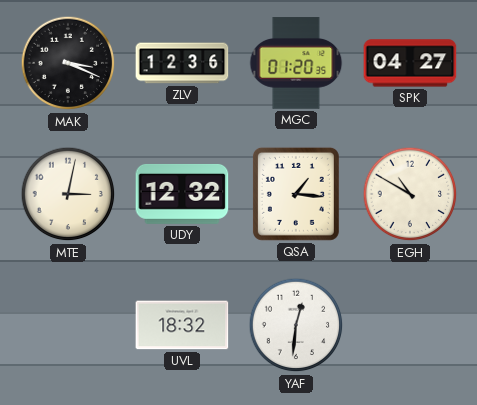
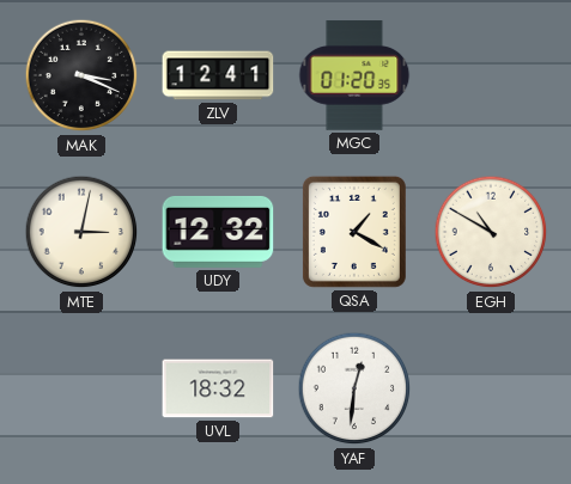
ZLV: 12:36 -> 12:41 (218, 75)
SPK: 04:27 -> none (410, 63)
QSA: 1:16 -> 1:20 (354, 232)
